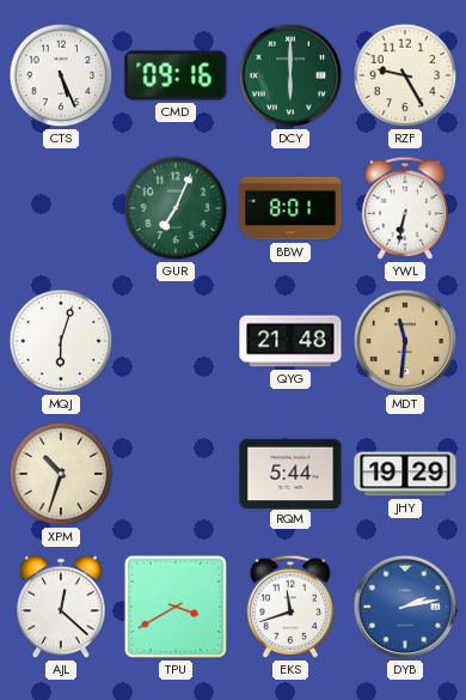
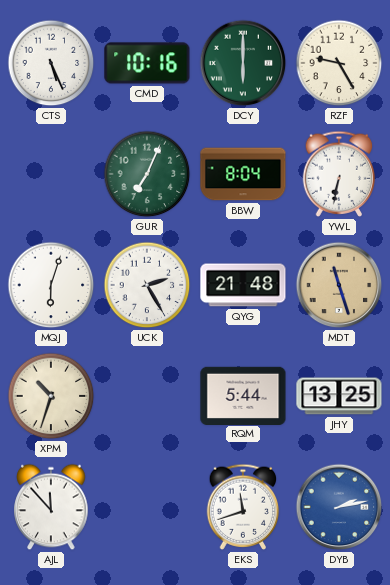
CMD: 09:16 -> 10:16 (147, 63)
BBW: 8:01 -> 8:04 (243, 174)
UCK: none -> 2:25 (147, 285)
MDT: 11:31 -> 11:27 (339, 285)
JHY: 19:29 -> 13:25 (339, 396)
AJL: 12:22 -> 11:53 (51, 507)
TPU: 3:40 -> none (176, 607)
